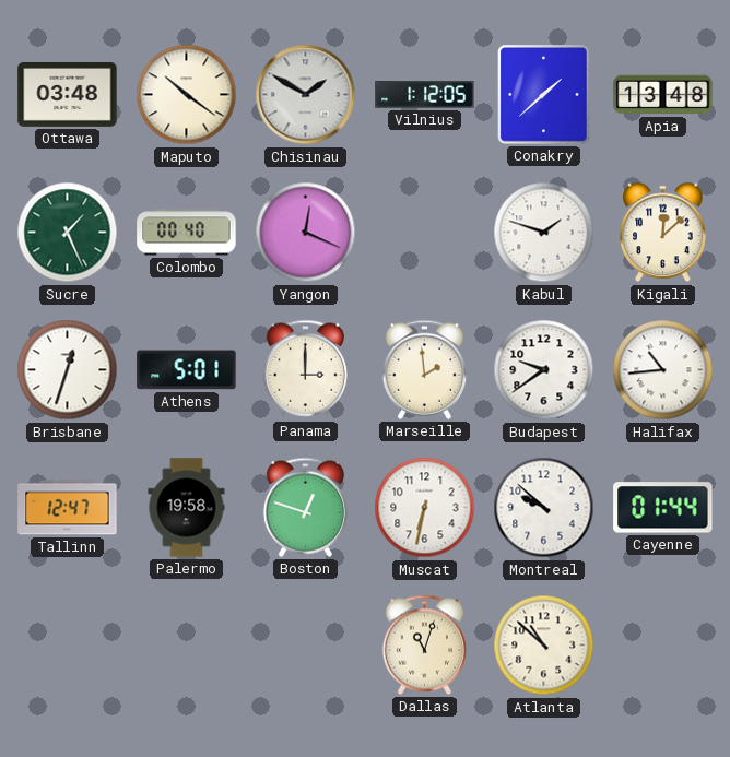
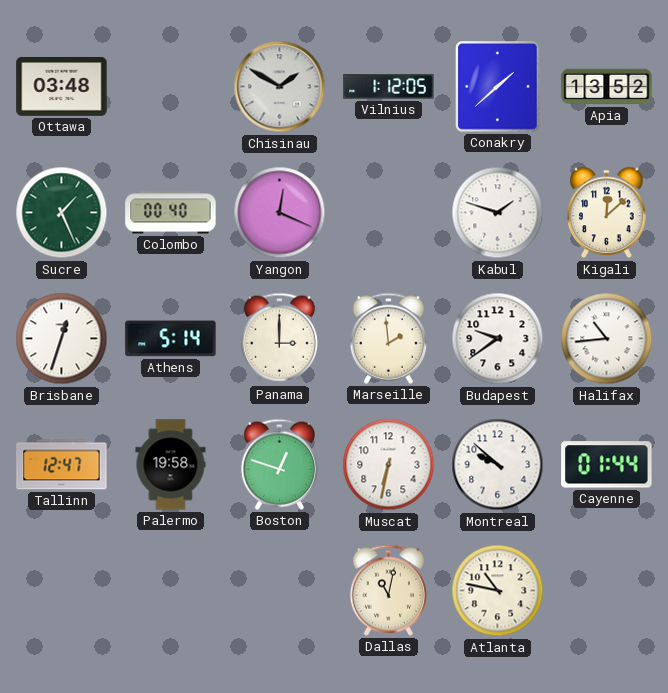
Maputo: 10:21 -> none (187, 95)
Apia: 13:48 -> 13:52 (607, 87)
Athens: 5:01 -> 5:14 (171, 339)
Dallas: 11:03 -> 11:02 (388, 590)
Atlanta: 10:52 -> 10:47 (498, 591)
